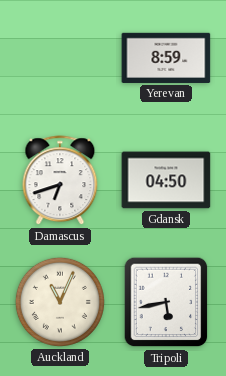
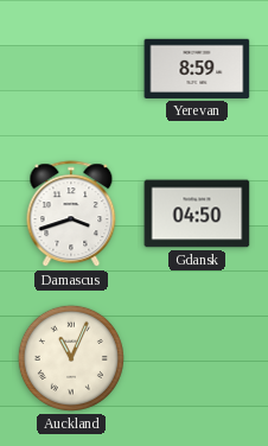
Damascus: 6:42 -> 3:42 (71, 215)
Tripoli: 5:43 -> none (166, 302)
